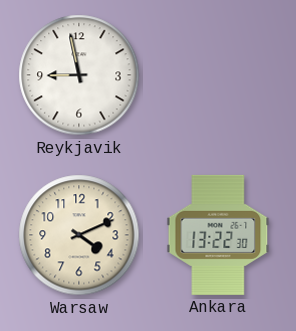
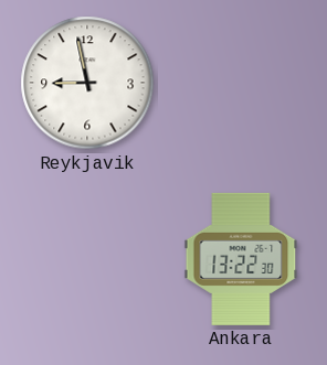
Warsaw: 4:11 -> none (79, 235)
